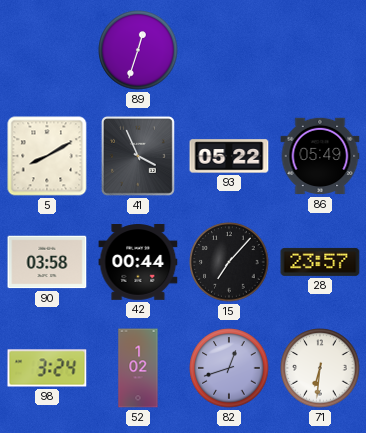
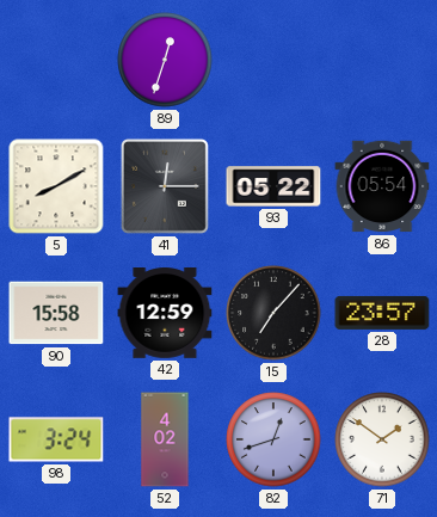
41: 3:56 -> 12:15 (165, 186)
86: 05:49 -> 05:54 (382, 186)
90: 03:58 -> 15:58 (56, 313)
42: 00:44 -> 12:59 (165, 314)
52: 1:02 -> 4:02 (165, 439)
71: 6:31 -> 1:51 (382, 439)
